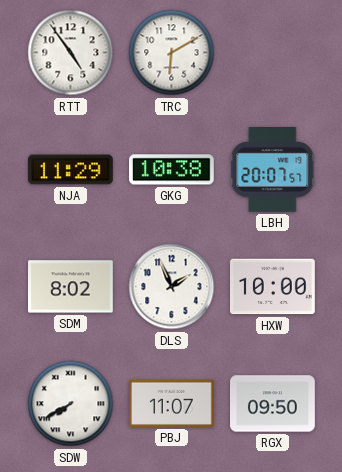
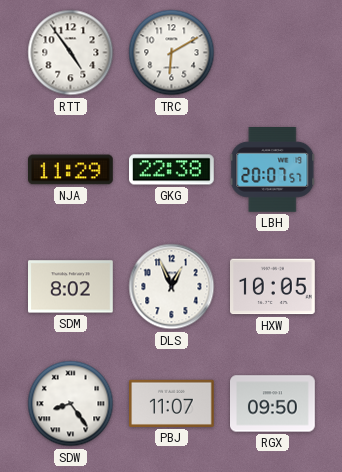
GKG: 10:38 -> 22:38 (172, 170)
DLS: 1:56 -> 12:56 (172, 287)
HXW: 10:00 -> 10:05 (273, 287)
SDW: 7:40 -> 8:24 (71, 404)
